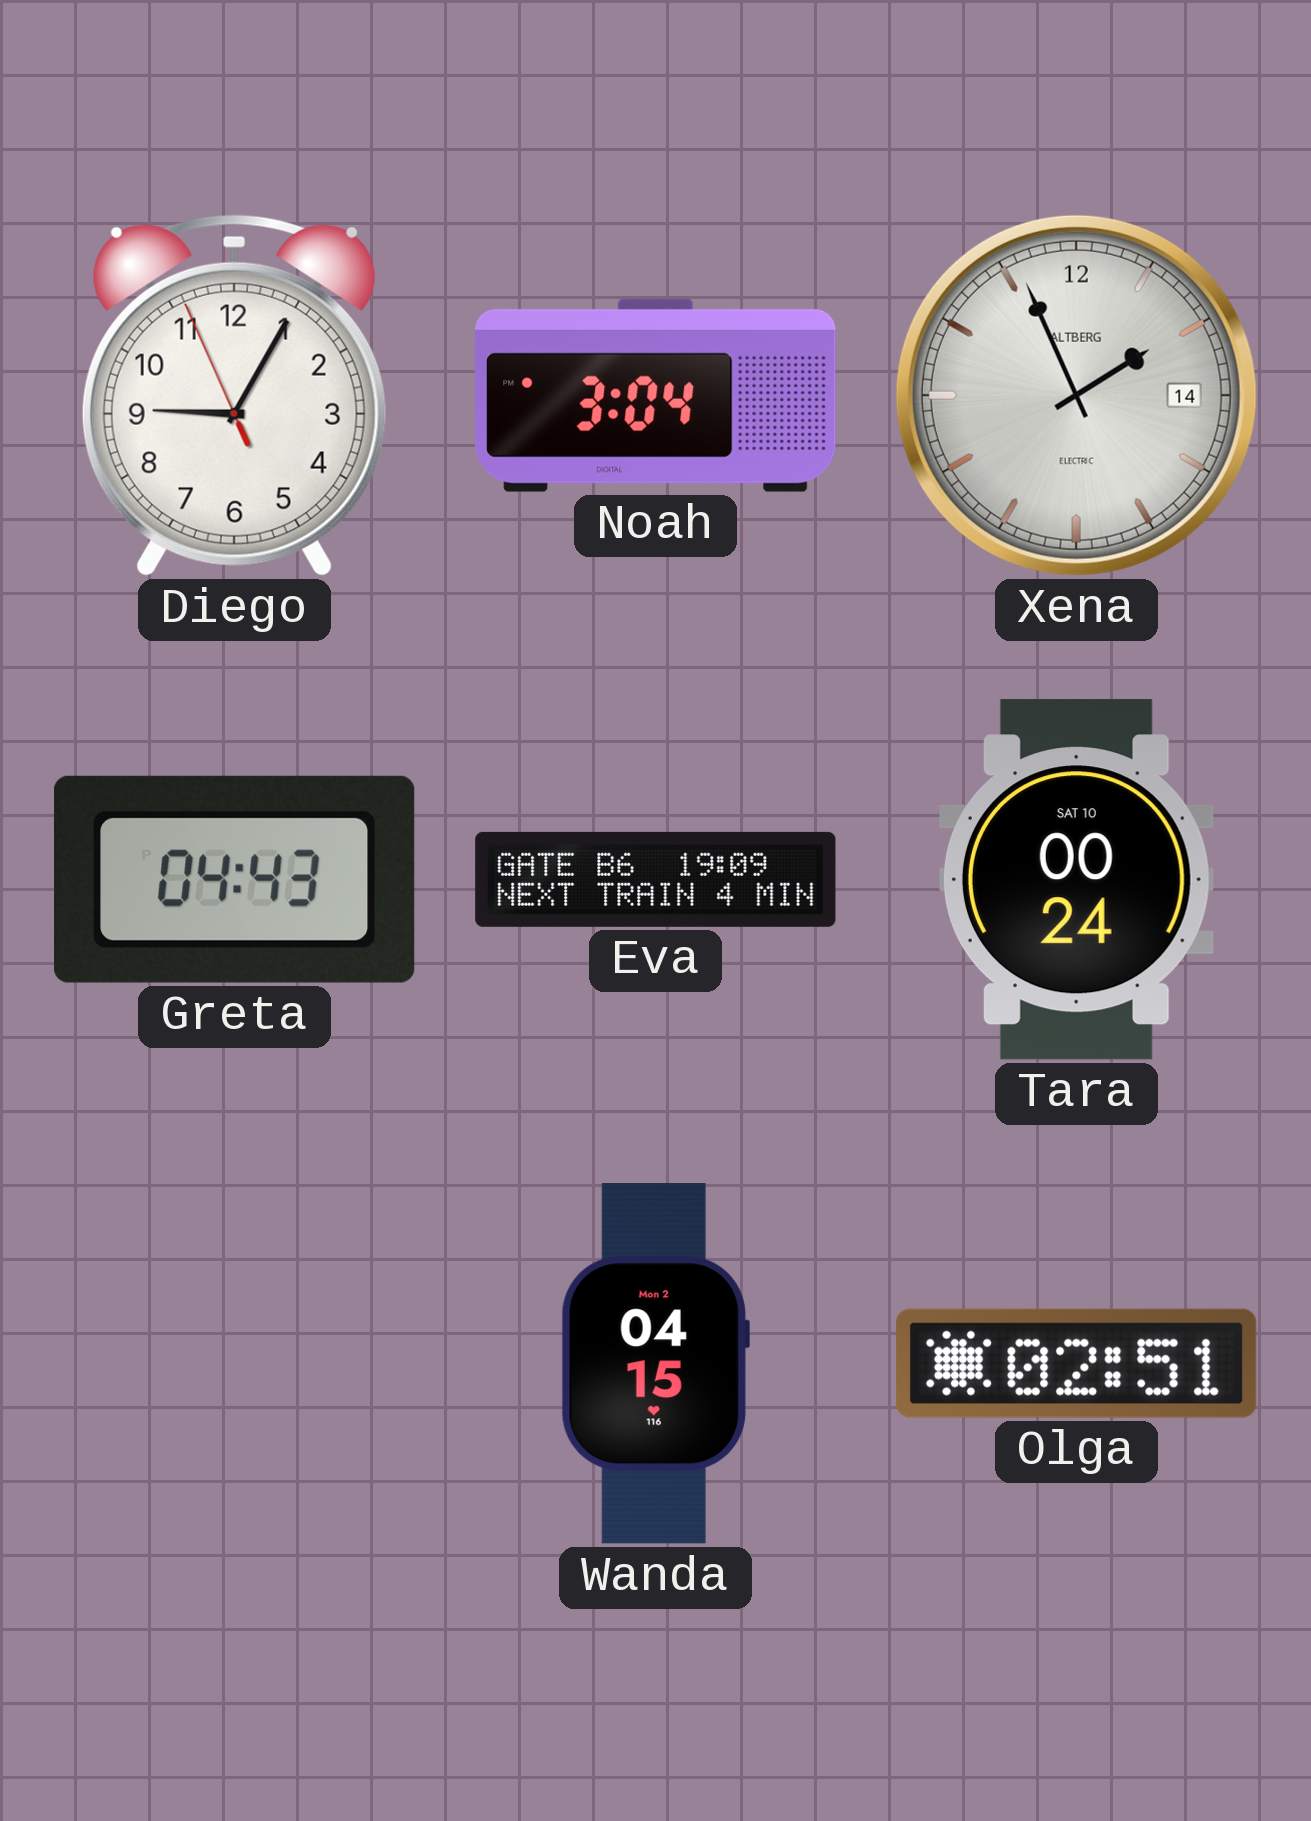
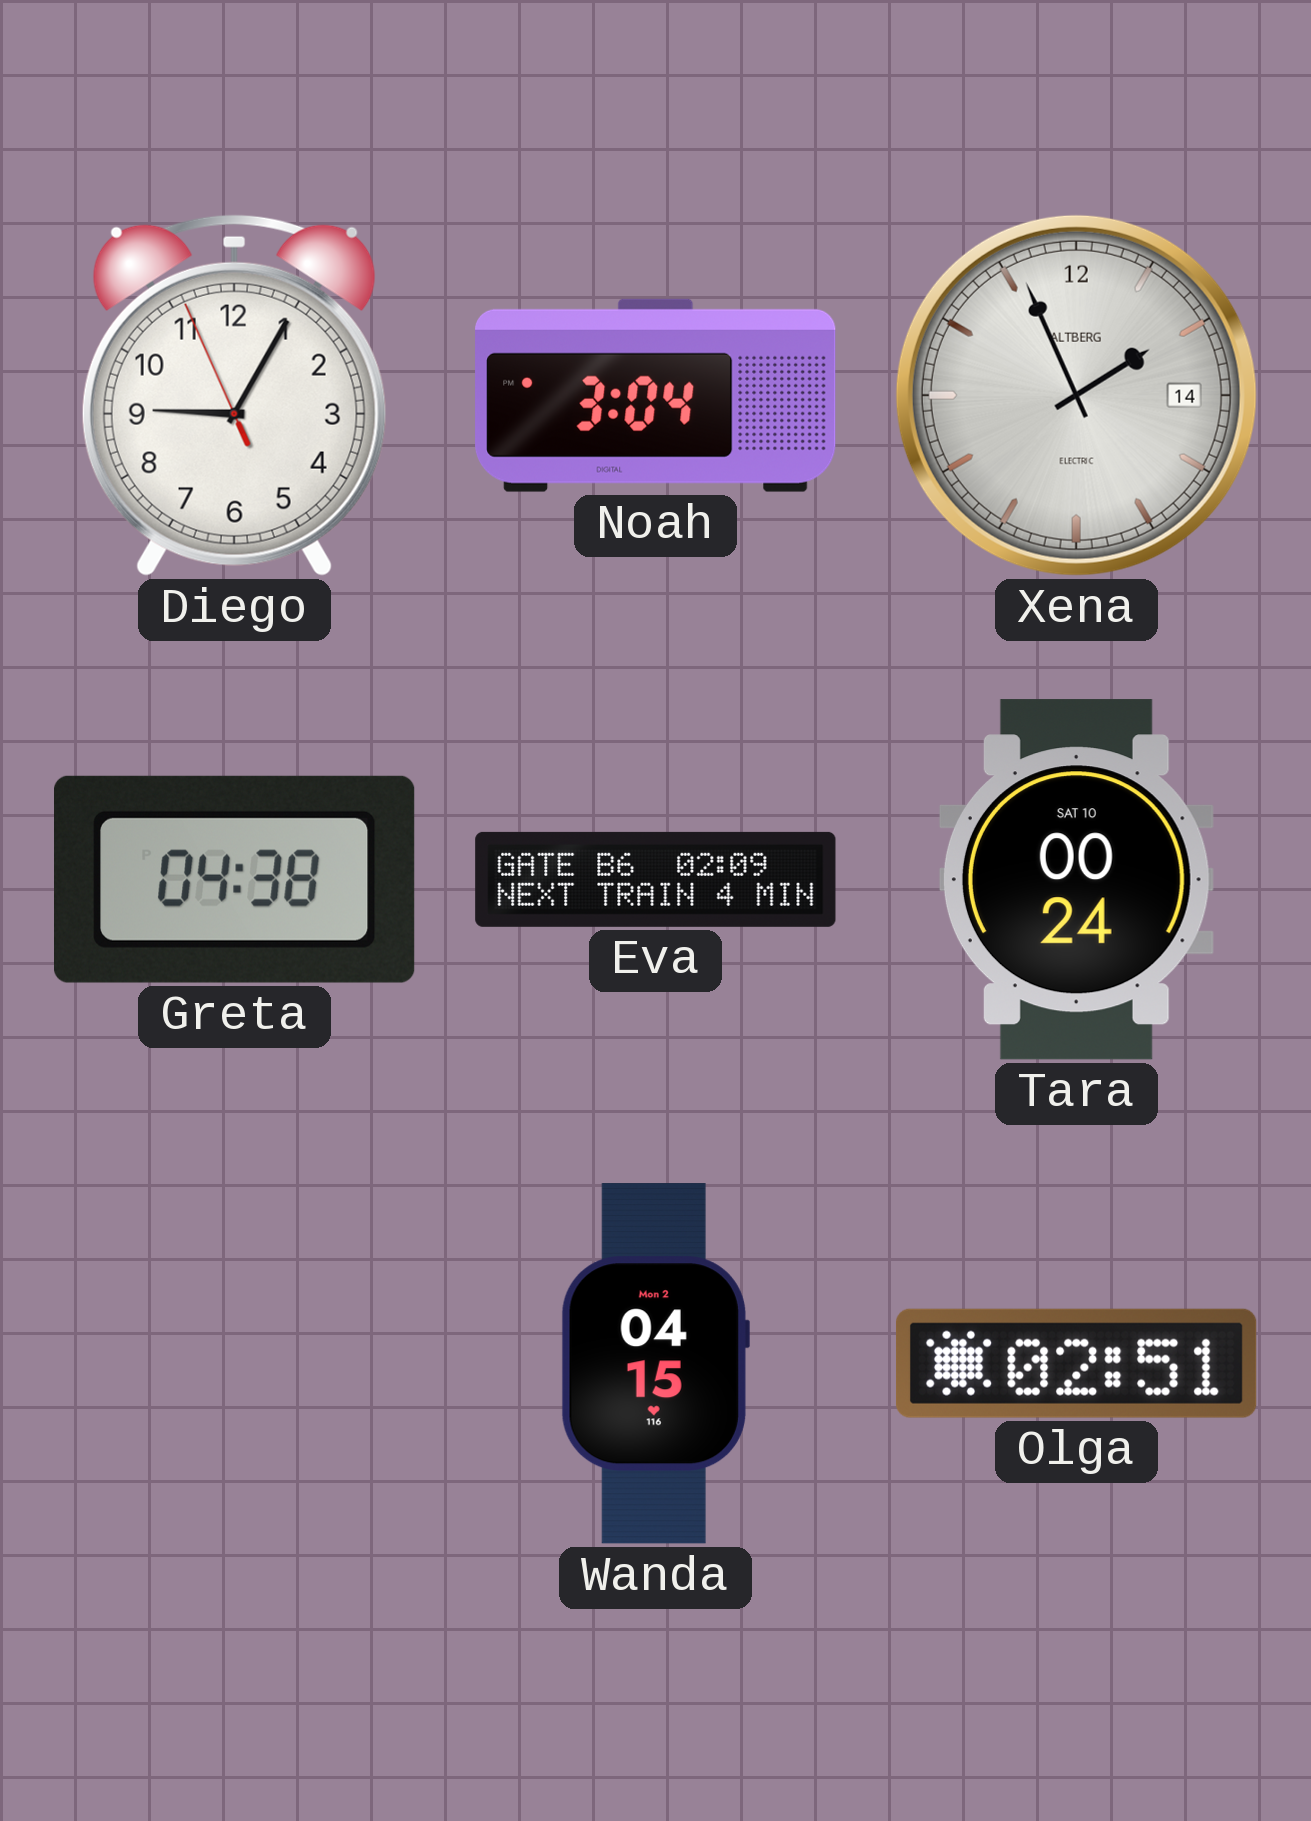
Greta: 04:43 -> 04:38 (235, 879)
Eva: 19:09 -> 02:09 (656, 879)
